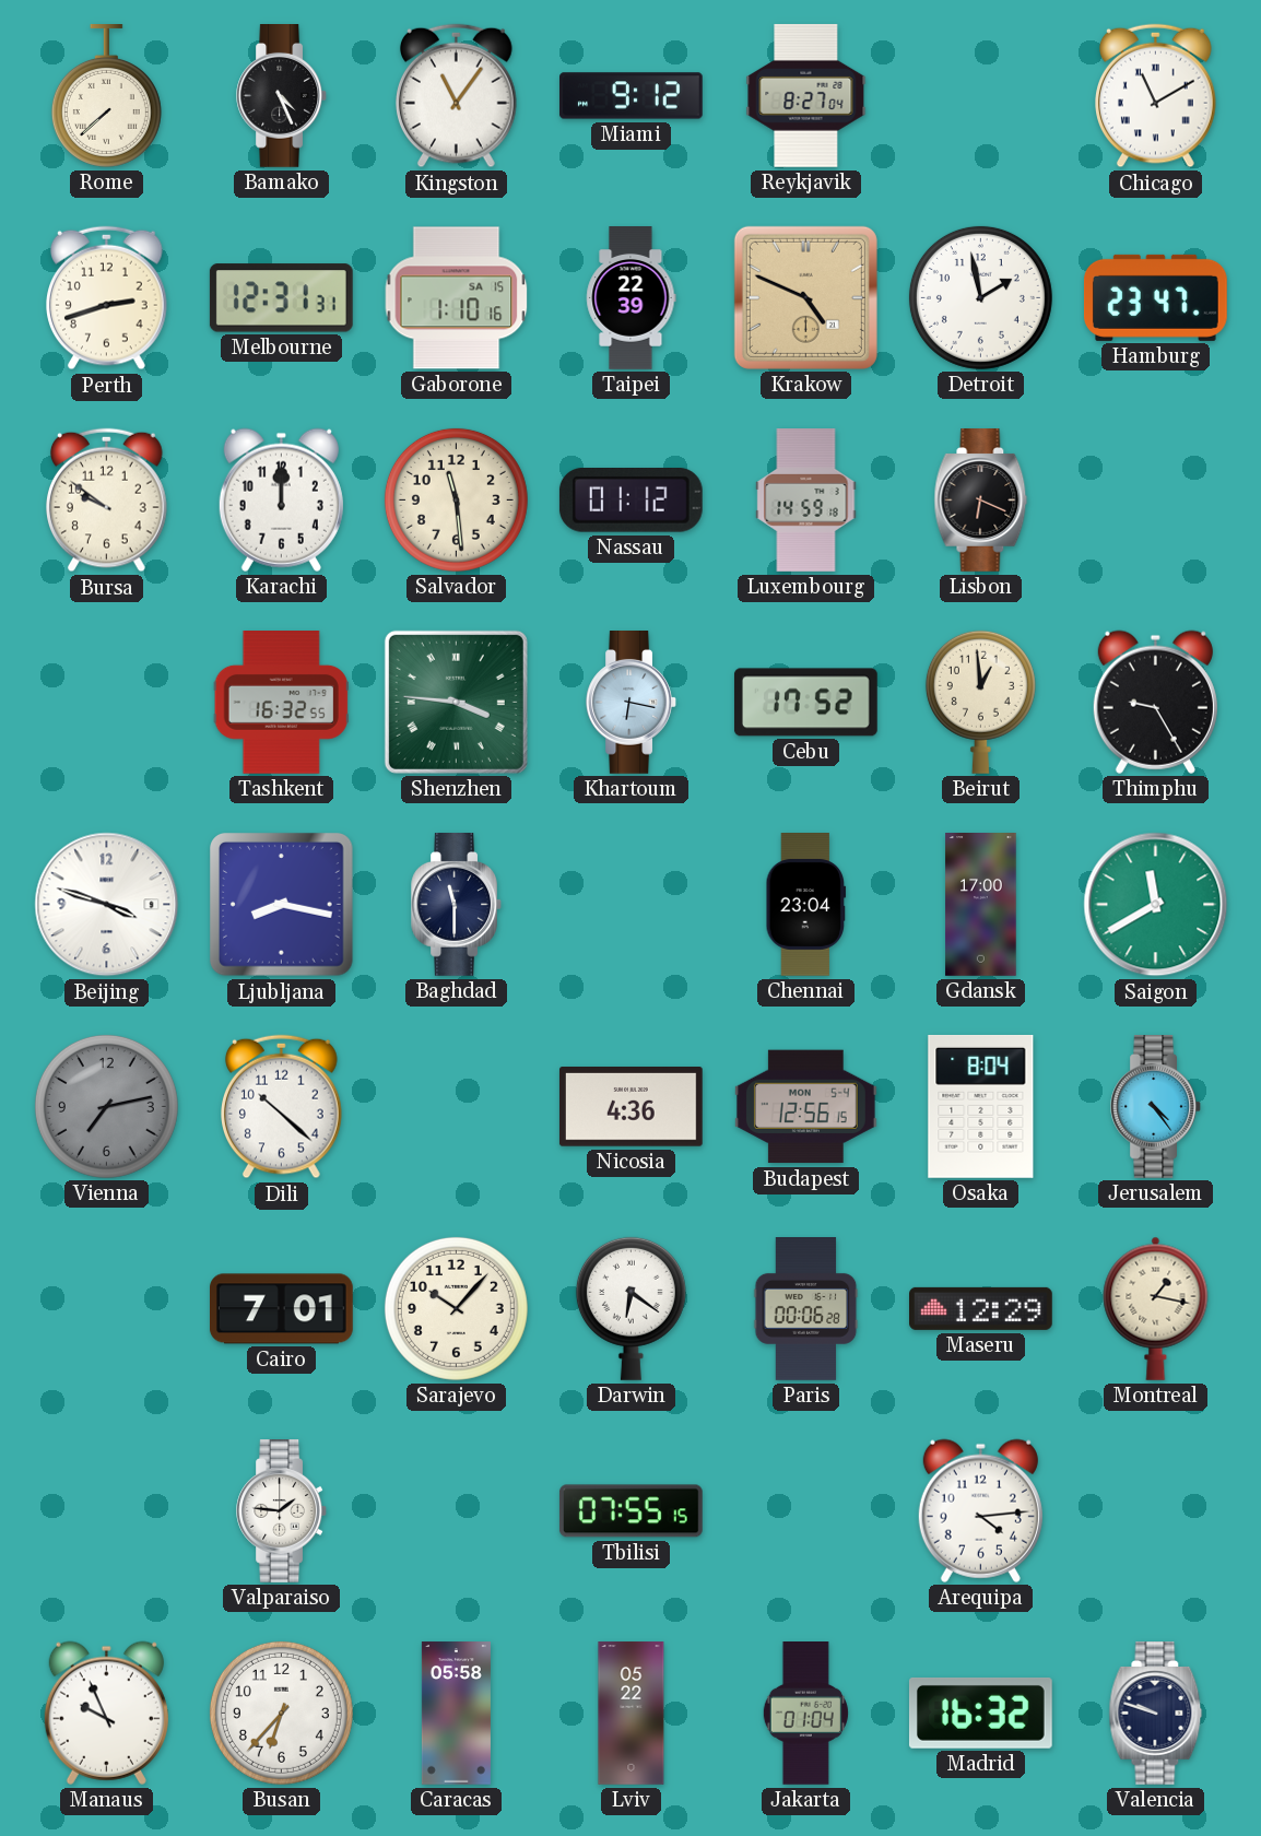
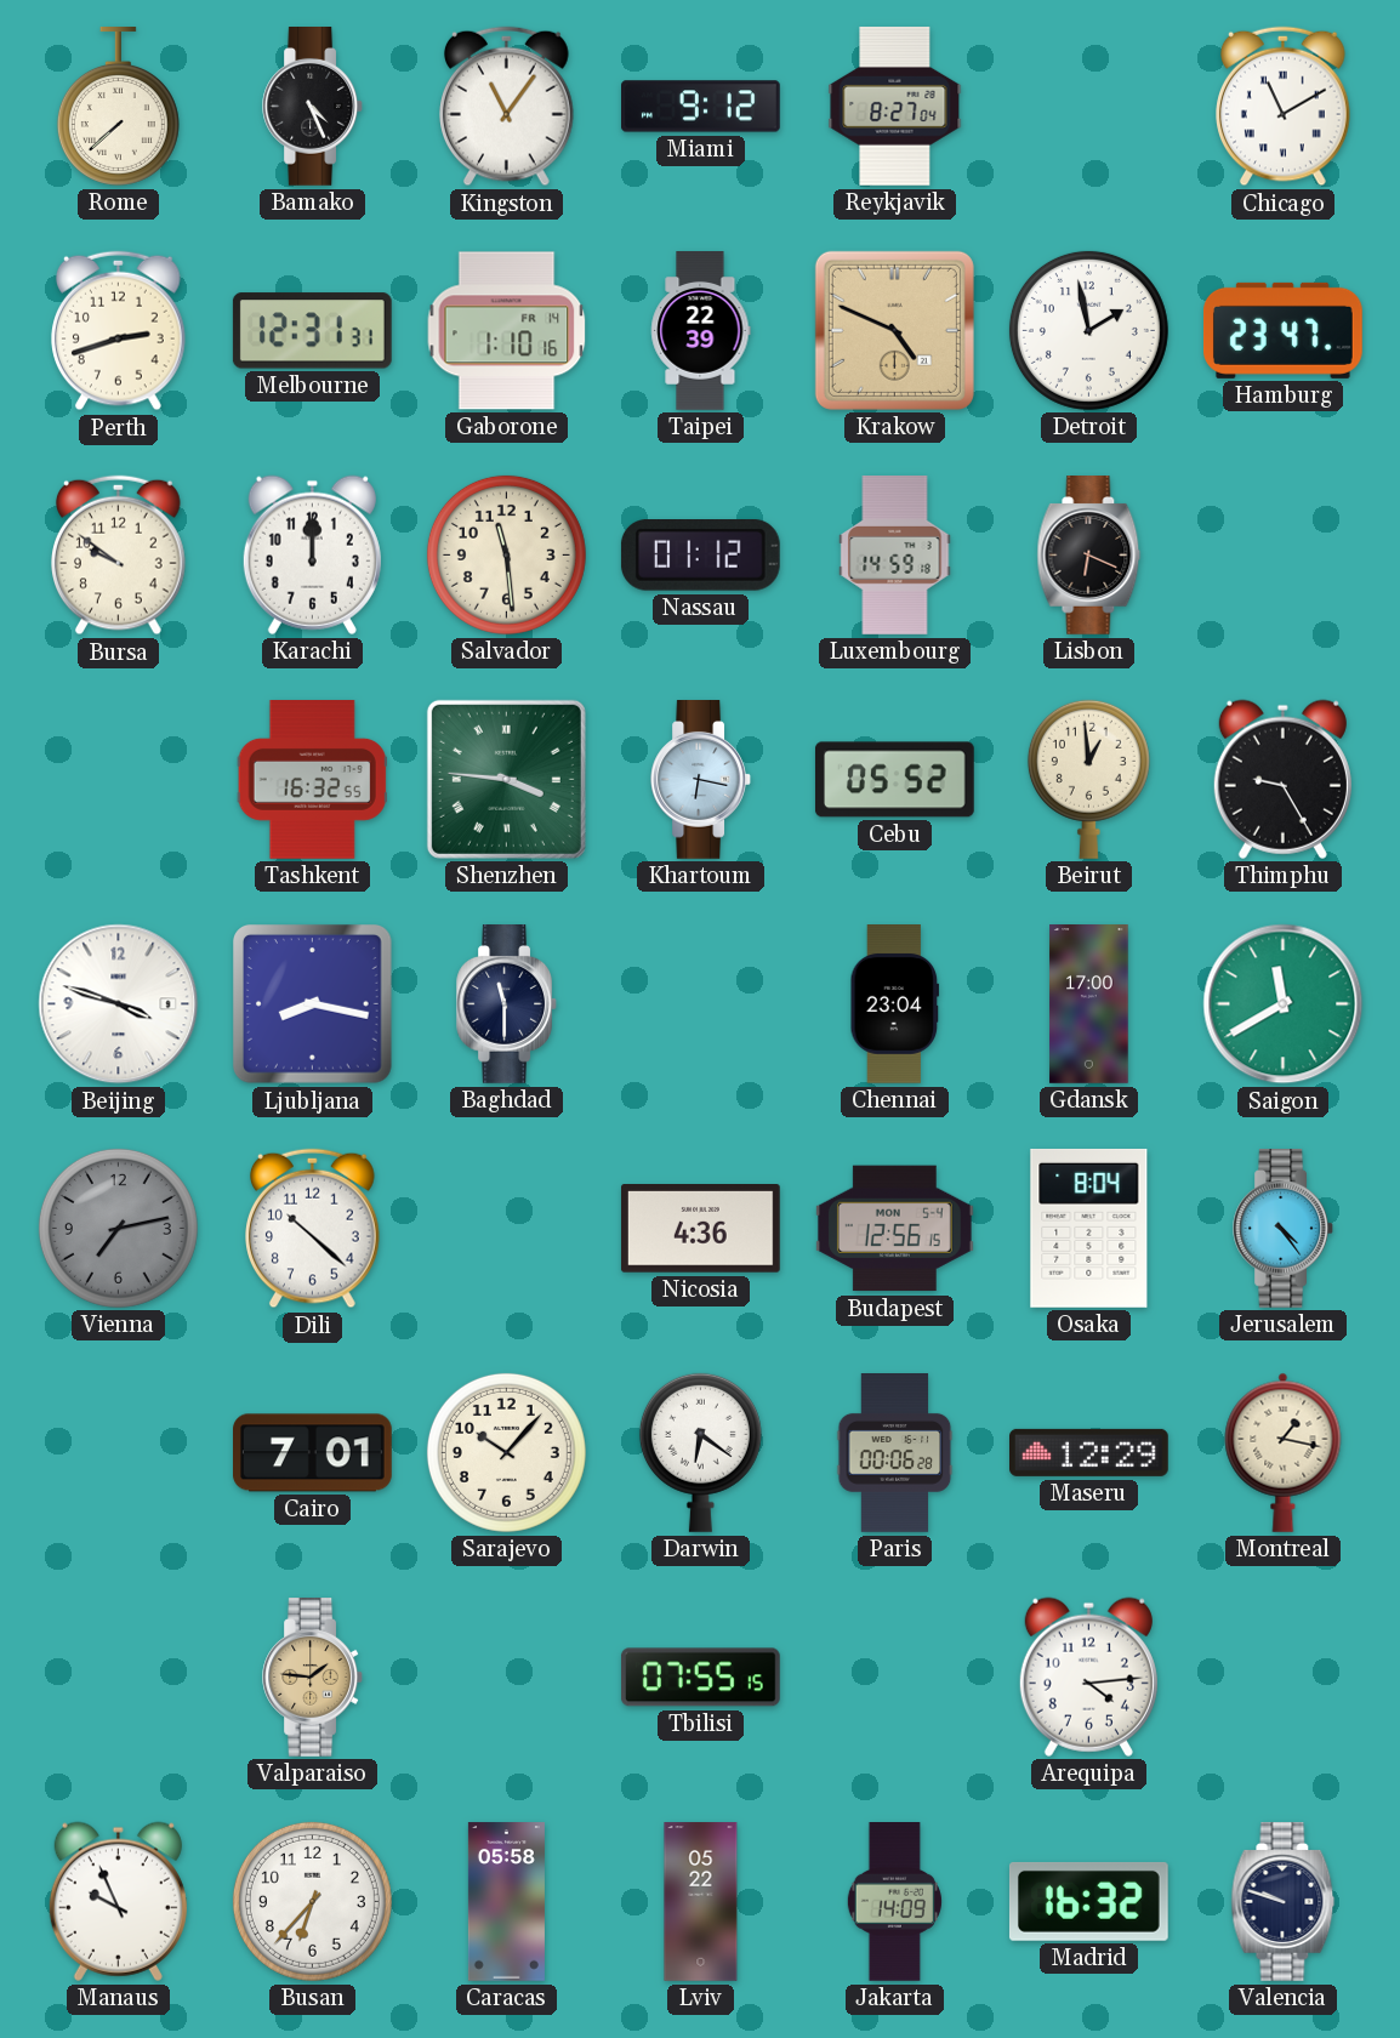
Gaborone date: SA 15 -> FR 14 (507, 331)
Cebu: 17:52 -> 05:52 (894, 780)
Valparaiso dial: white -> champagne (312, 1678)
Jakarta: 01:04 -> 14:09 (894, 1902)
